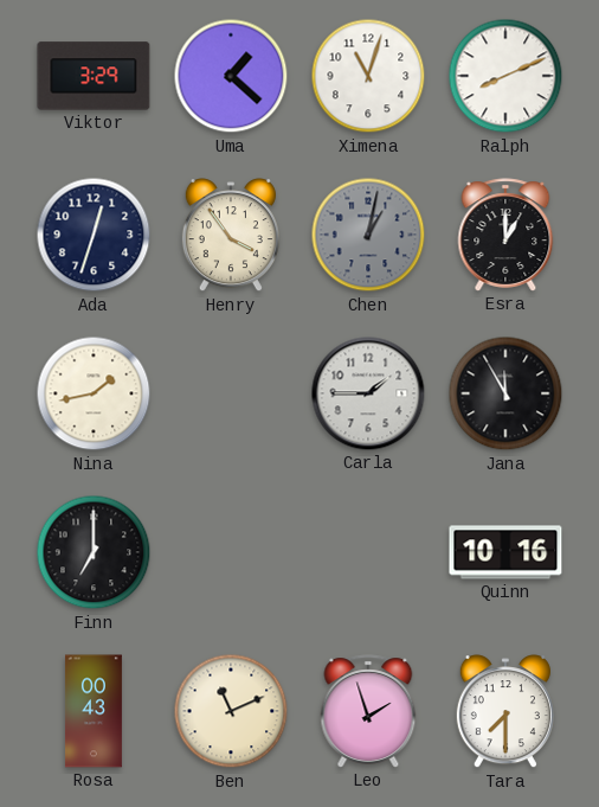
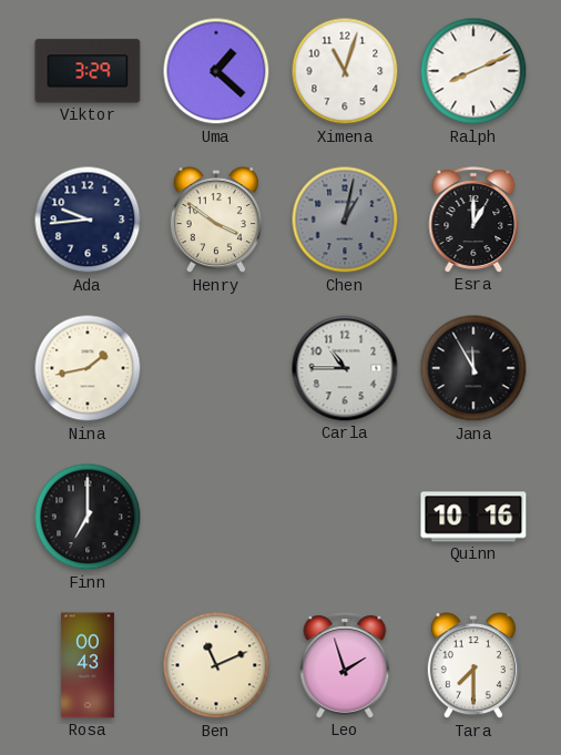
Ada: 12:33 -> 9:44 (88, 220)
Henry: 3:54 -> 3:51 (216, 221)
Carla: 1:45 -> 10:45 (345, 368)
